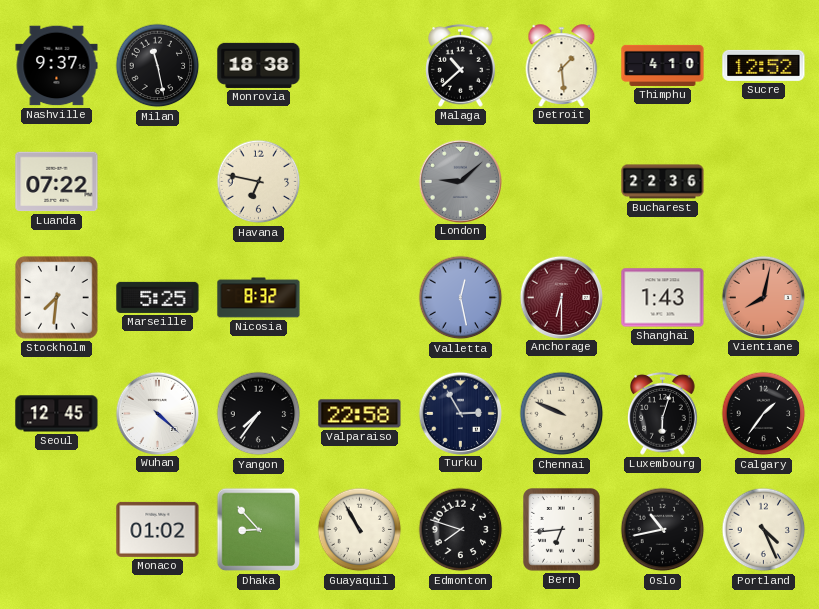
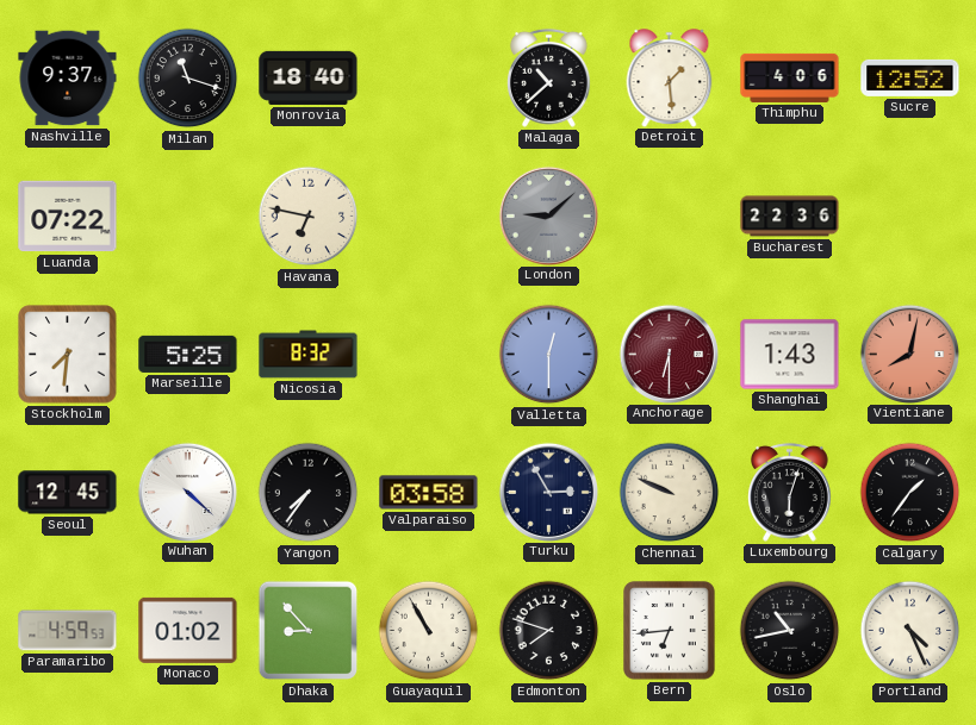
Milan: 11:28 -> 11:18 (188, 79)
Monrovia: 18:38 -> 18:40 (309, 77)
Thimphu: 4:10 -> 4:06 (790, 77)
Valletta: 12:28 -> 12:30 (549, 355)
Valparaiso: 22:58 -> 03:58 (429, 493)
Paramaribo: none -> 4:59 (68, 631)
